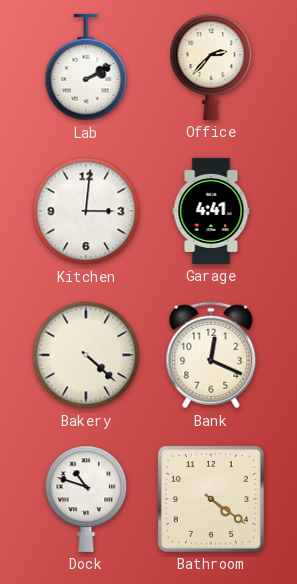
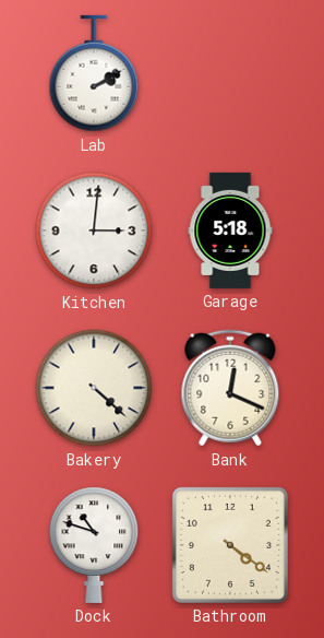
Office: 2:37 -> none (211, 67)
Garage: 4:41 -> 5:18 (230, 231)
